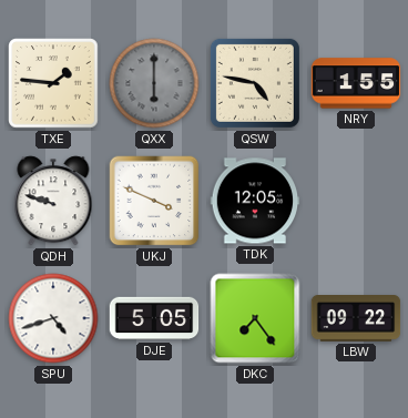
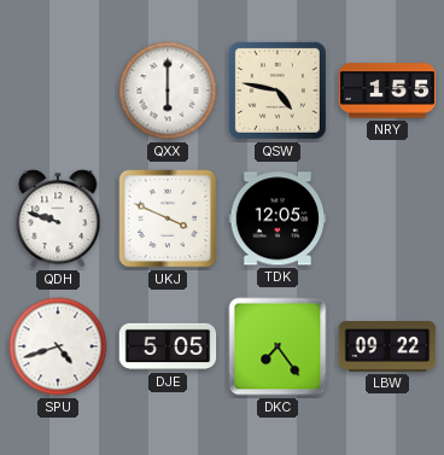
TXE: 1:46 -> none (53, 83)
QXX dial: grey -> white (168, 91)
